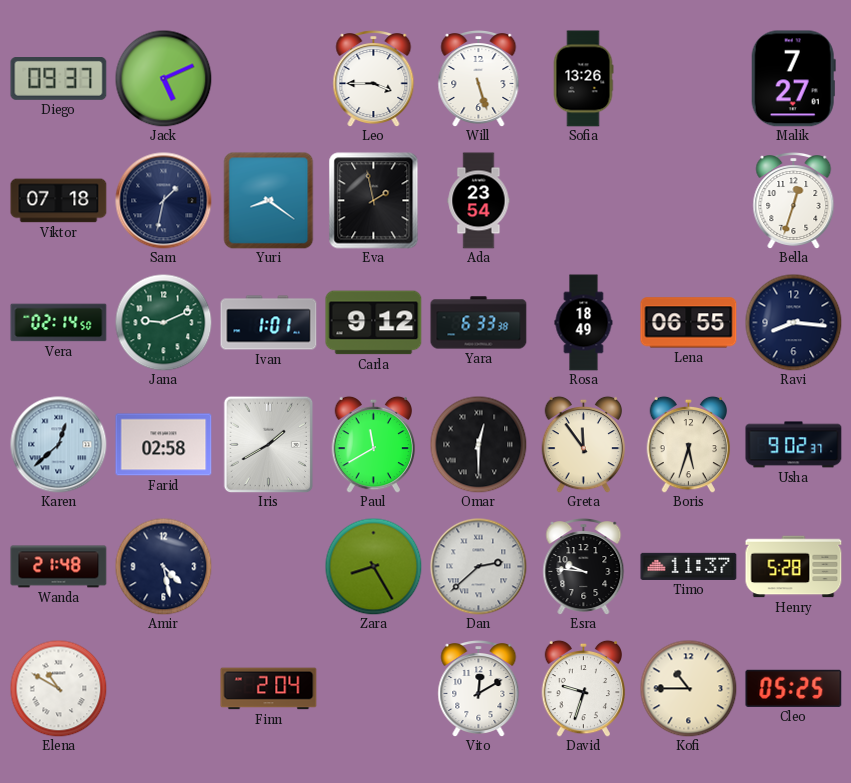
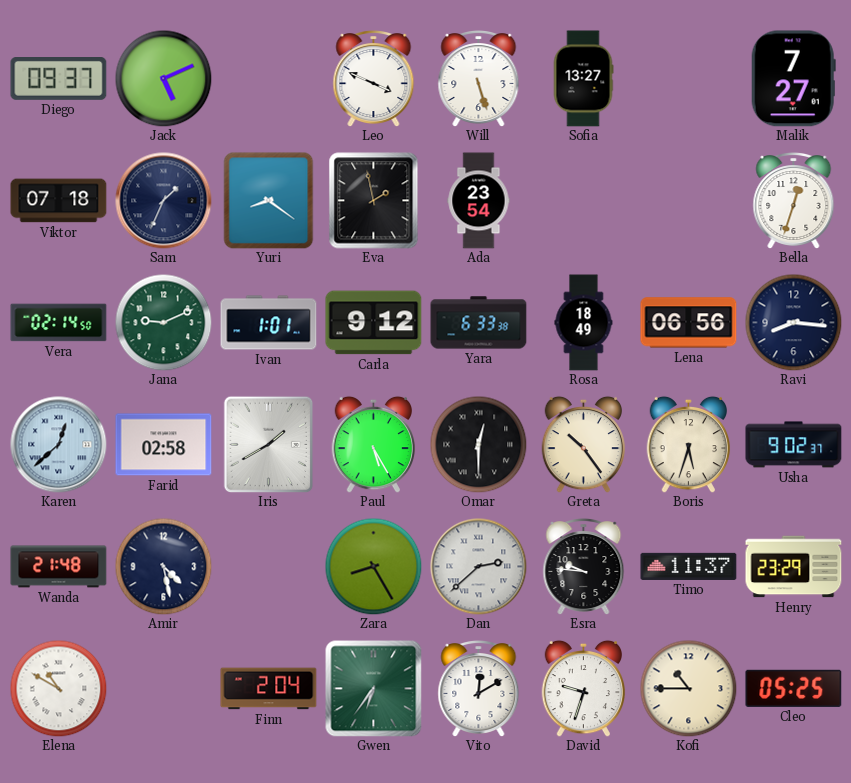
Leo: 3:45 -> 3:49 (374, 79)
Sofia: 13:26 -> 13:27 (583, 79)
Sam: 1:32 -> 1:34 (164, 201)
Lena: 06:55 -> 06:56 (689, 323)
Paul: 11:40 -> 5:25 (374, 444)
Greta: 11:54 -> 10:24 (584, 444)
Henry: 5:28 -> 23:29 (794, 567)
Gwen: none -> 6:36 (374, 689)
